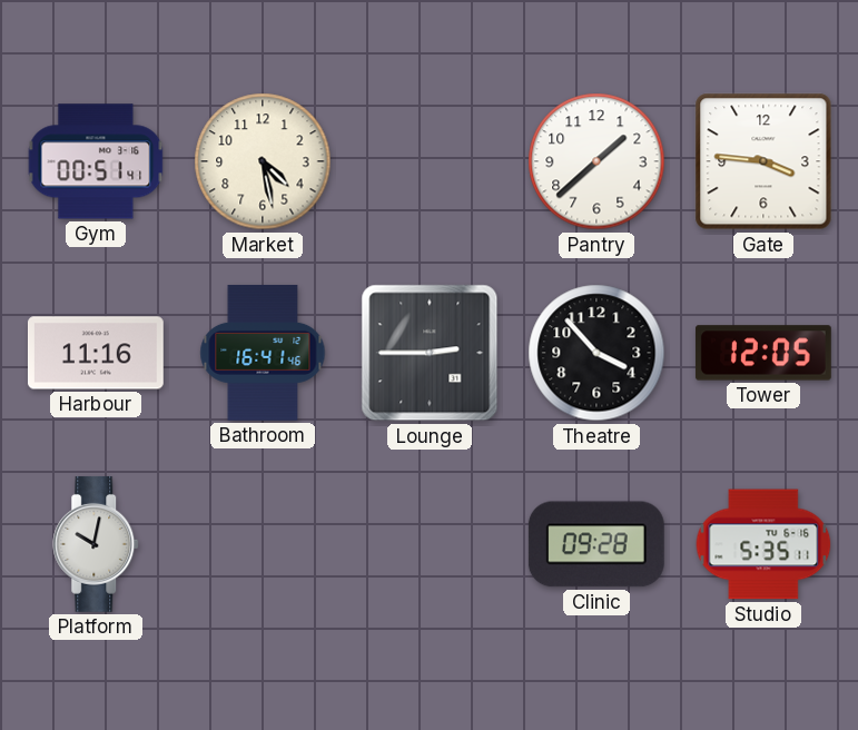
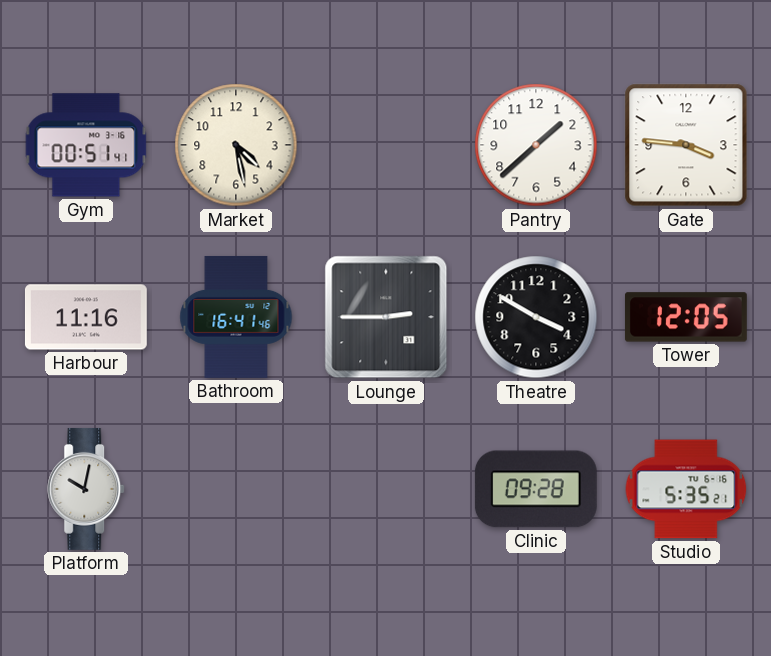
Theatre: 3:53 -> 3:50 (536, 317)
Studio: 5:35:11 -> 5:35:21 (686, 489)
